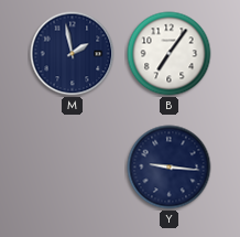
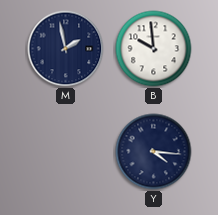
B: 7:06 -> 9:59 (154, 49)
Y: 9:16 -> 4:16 (154, 152)
